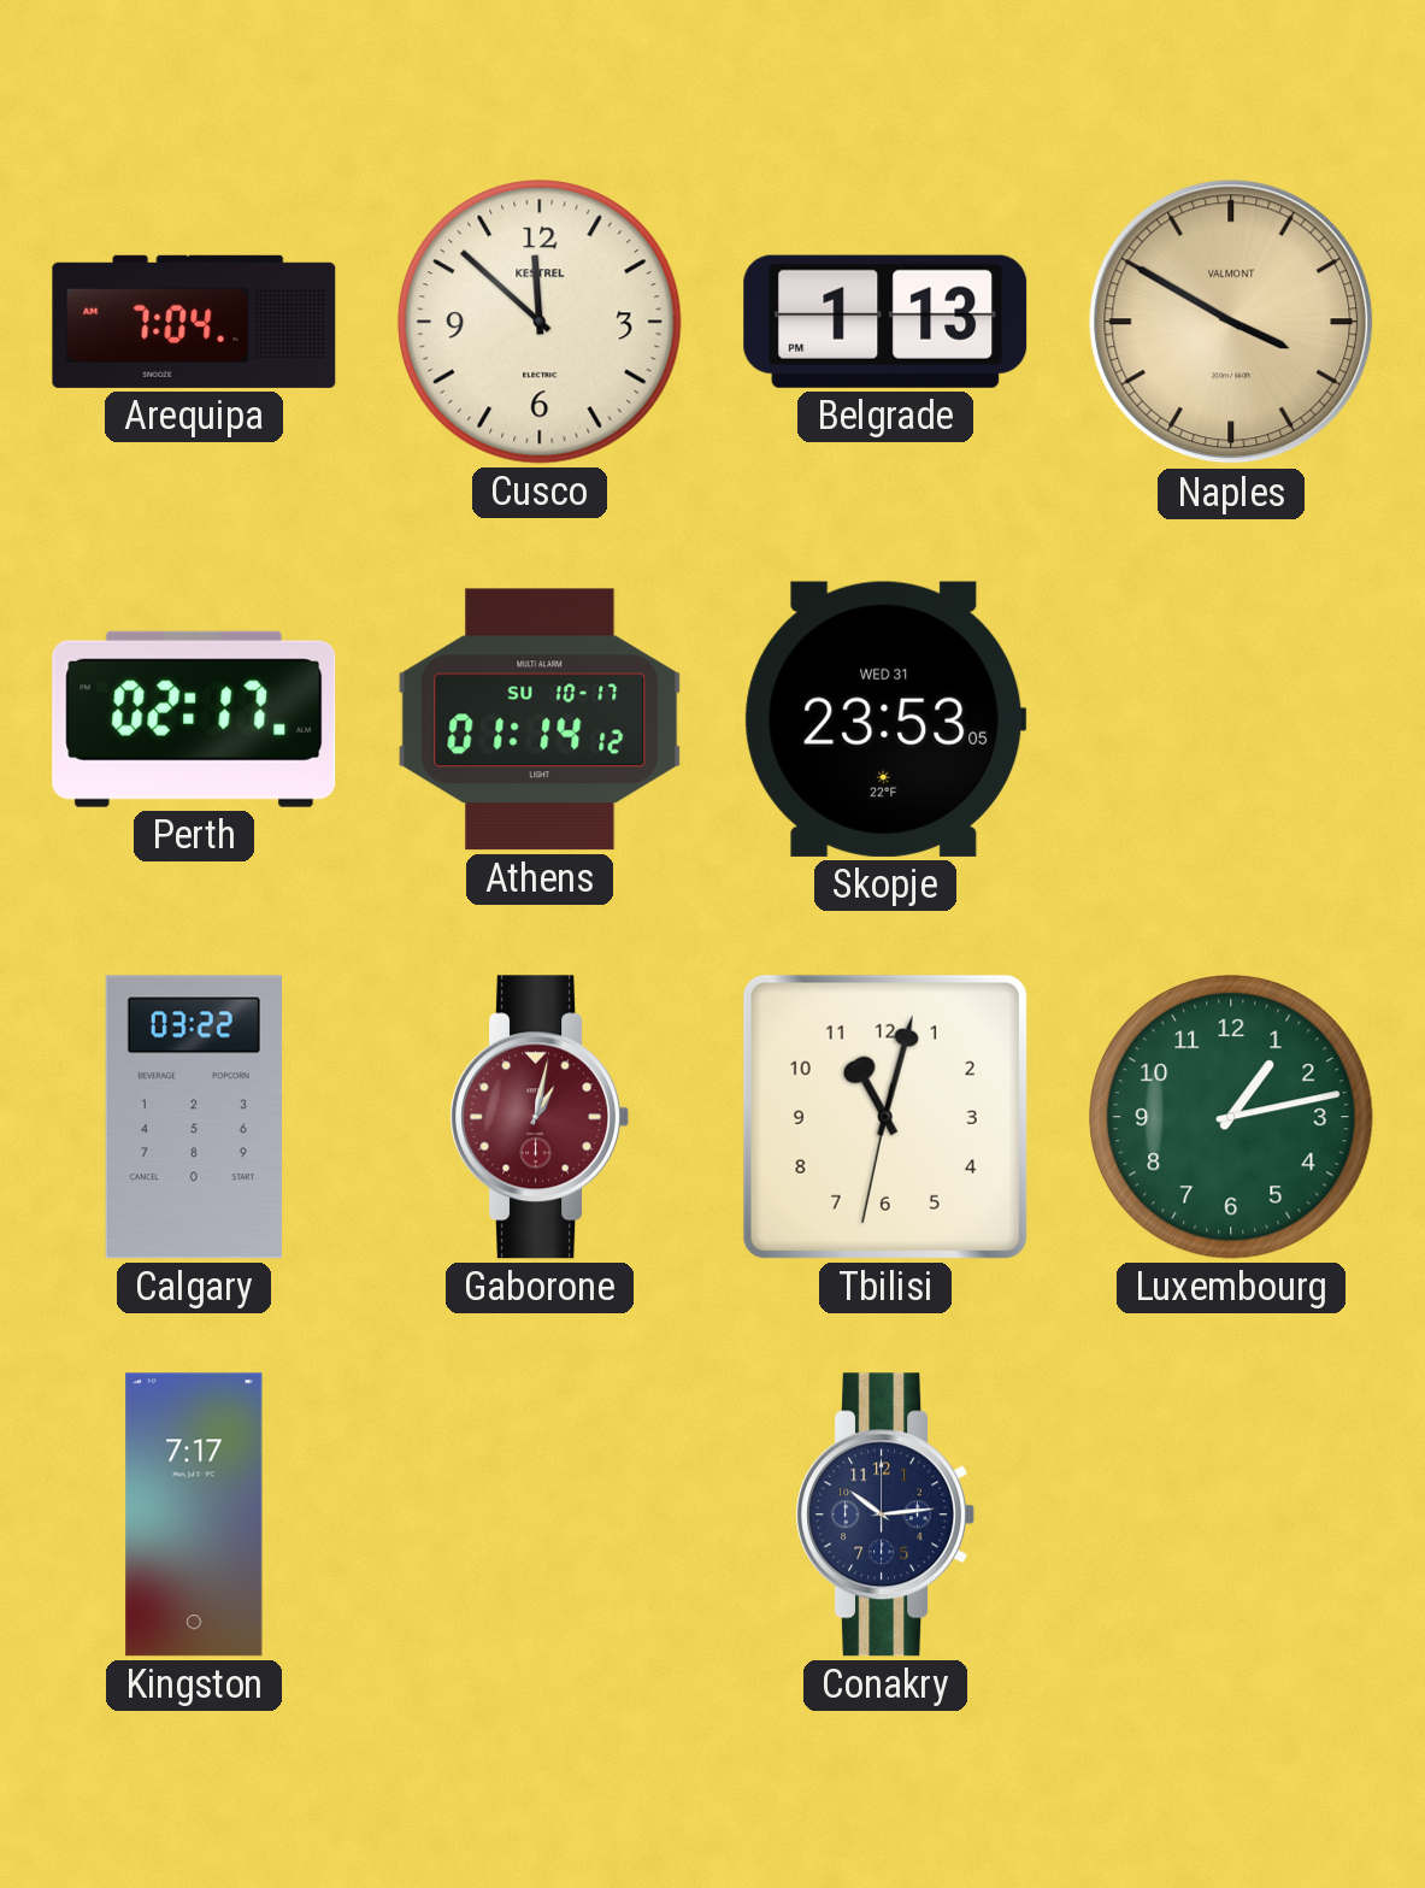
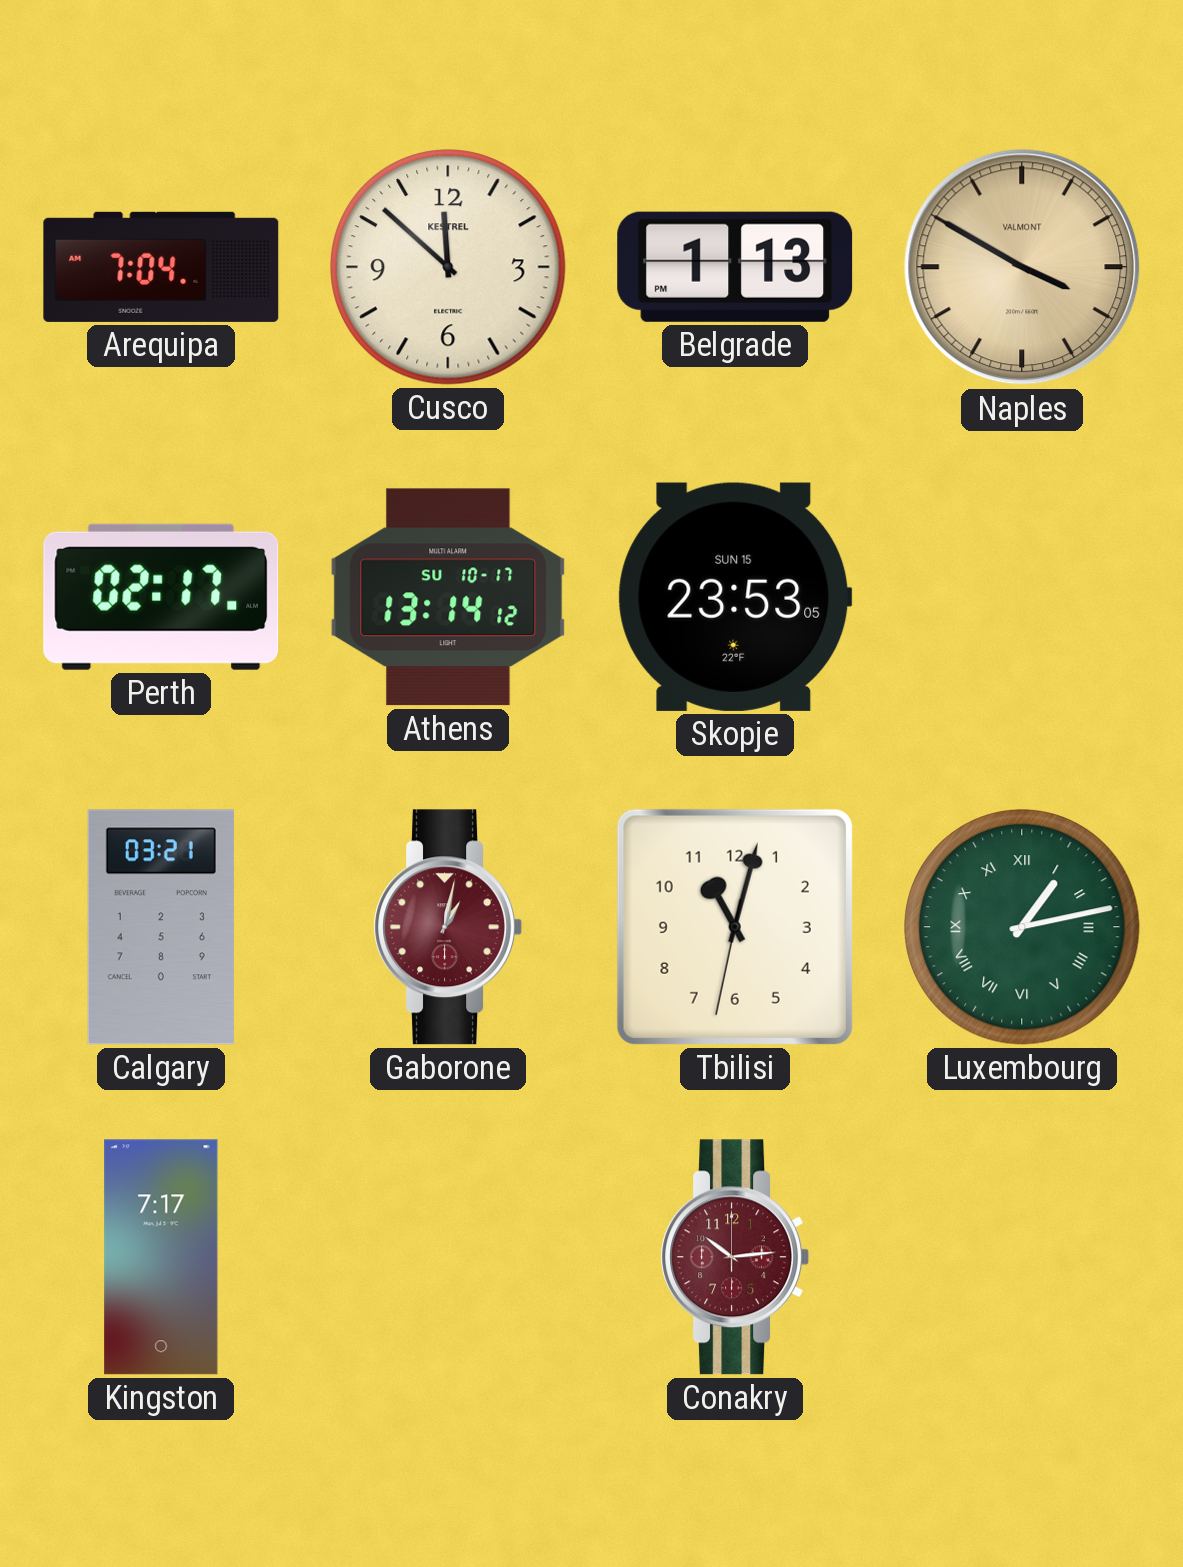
Athens: 01:14 -> 13:14 (448, 597)
Skopje date: WED 31 -> SUN 15 (735, 597)
Calgary: 03:22 -> 03:21 (161, 927)
Luxembourg numerals: Arabic -> Roman (1022, 927)
Conakry dial: navy -> burgundy (735, 1257)
